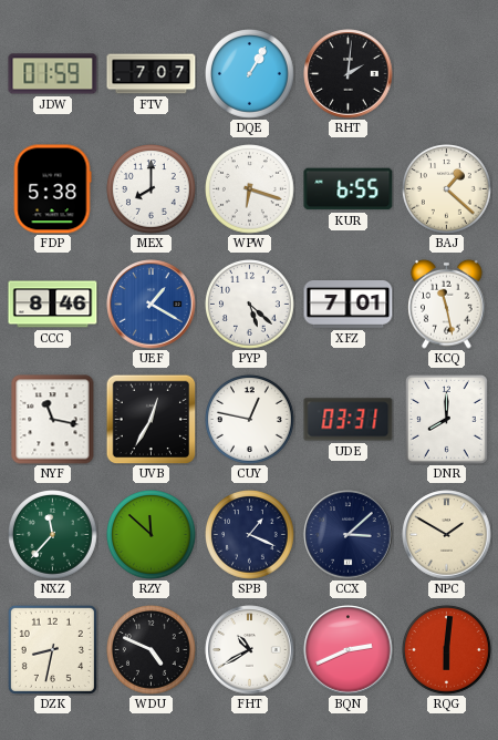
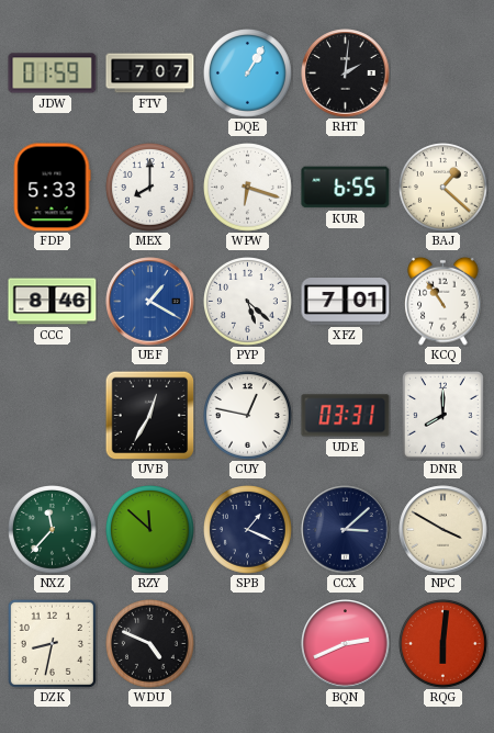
FDP: 5:38 -> 5:33 (52, 188)
KCQ: 11:28 -> 10:54 (444, 301)
NYF: 11:17 -> none (53, 420)
NPC: 1:50 -> 3:50 (444, 530)
FHT: 10:40 -> none (250, 650)
